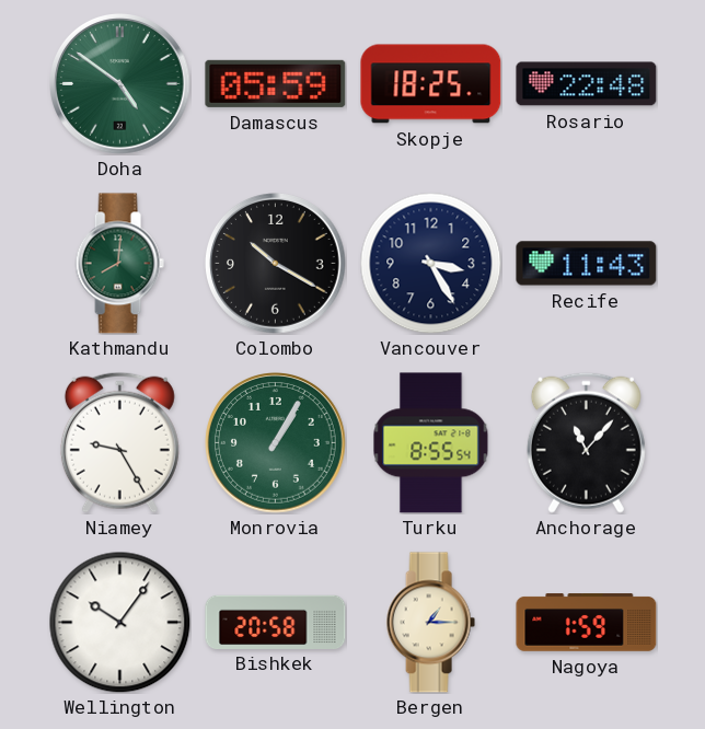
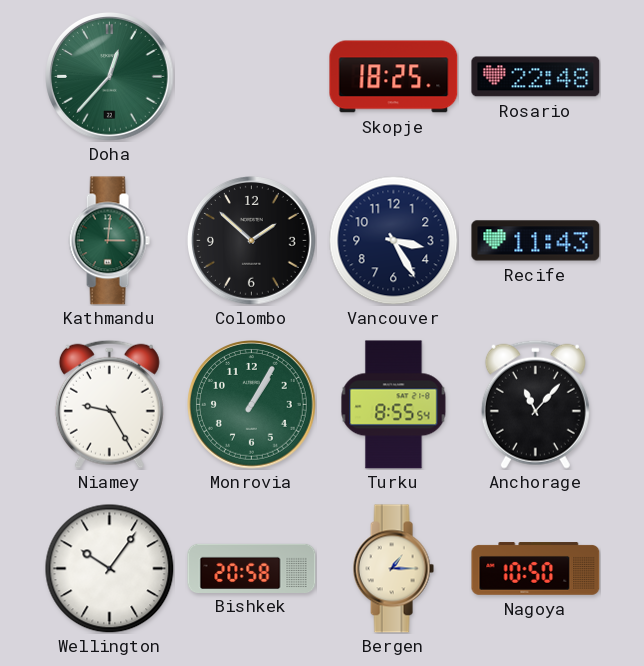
Doha: 4:51 -> 12:37 (110, 77)
Damascus: 05:59 -> none (276, 83)
Kathmandu: 8:01 -> 3:01 (109, 241)
Colombo: 10:20 -> 1:52 (252, 241)
Nagoya: 1:59 -> 10:50 (536, 569)
